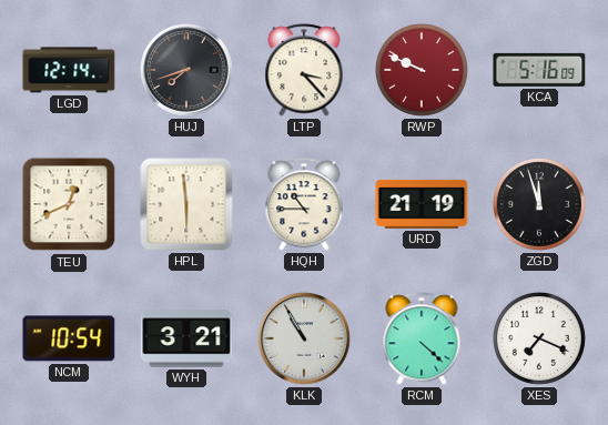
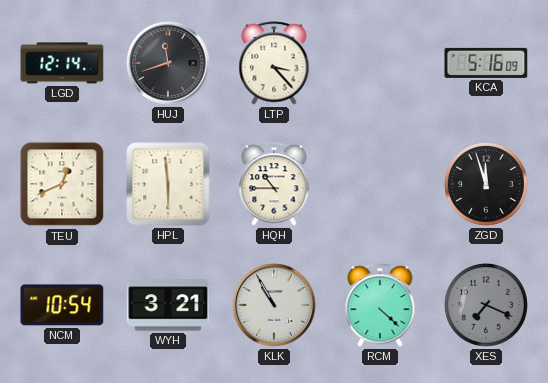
HUJ: 7:42 -> 11:42 (168, 63)
RWP: 9:49 -> none (422, 70)
URD: 21:19 -> none (422, 204)
XES dial: white -> grey (486, 305)
